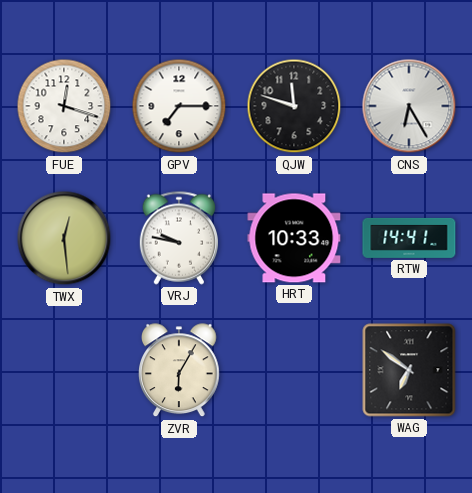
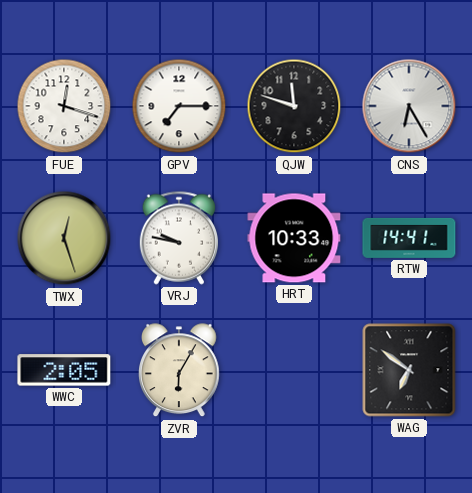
TWX: 12:29 -> 12:27 (64, 238)
WWC: none -> 2:05 (64, 370)
